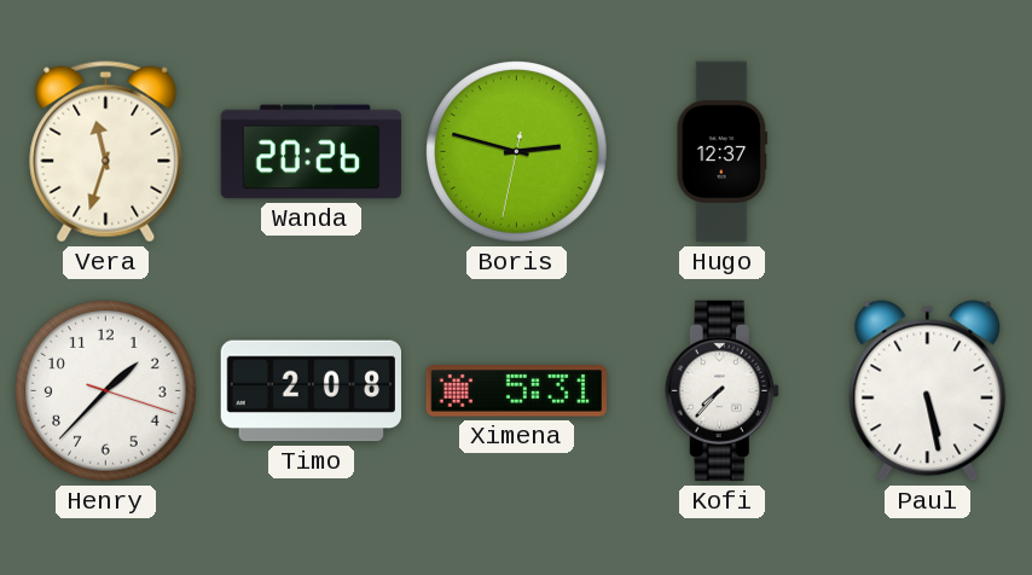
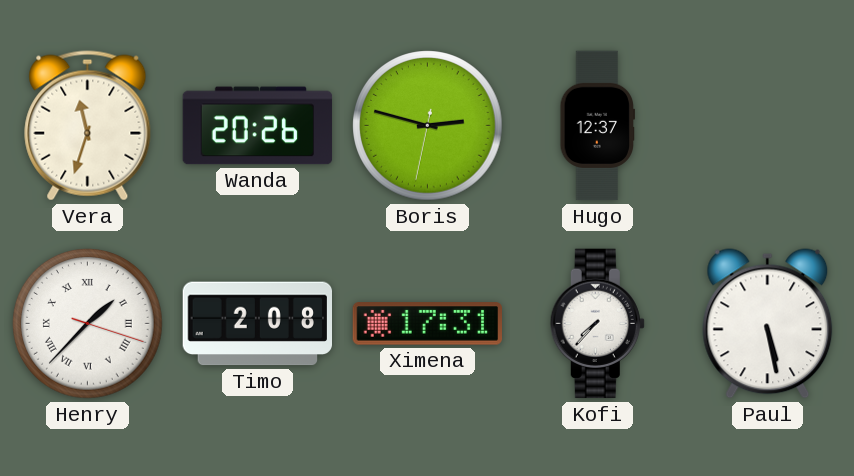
Henry numerals: Arabic -> Roman (88, 324)
Ximena: 5:31 -> 17:31 (428, 324)
